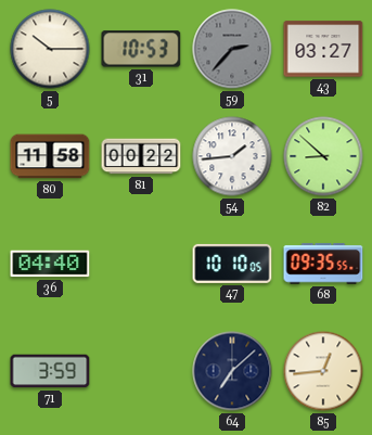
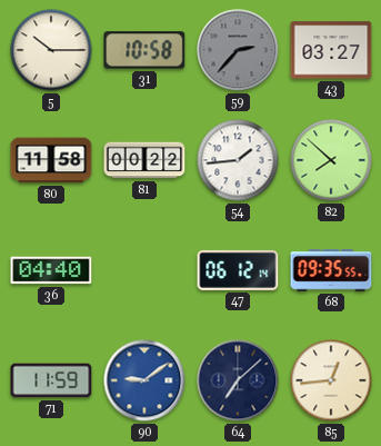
31: 10:53 -> 10:58 (144, 50)
82: 8:52 -> 7:52 (331, 160)
47: 10:10 -> 06:12 (238, 270)
71: 3:59 -> 11:59 (51, 380)
90: none -> 9:09 (144, 380)
